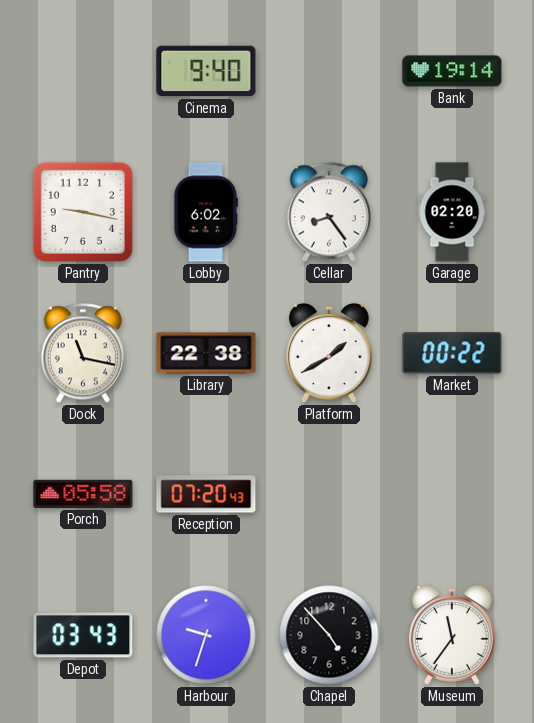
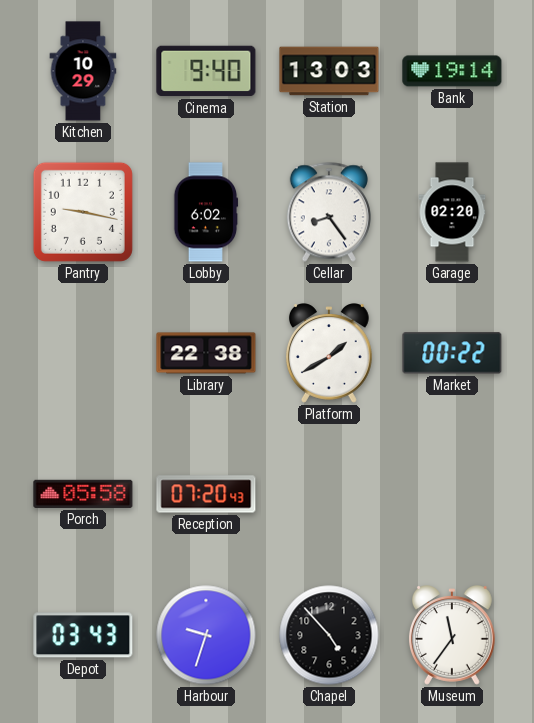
Kitchen: none -> 10:29 (83, 71)
Station: none -> 13:03 (329, 71)
Dock: 11:17 -> none (83, 353)
